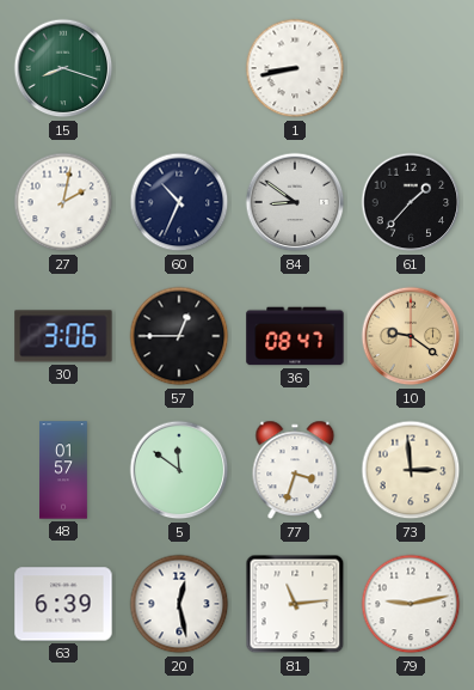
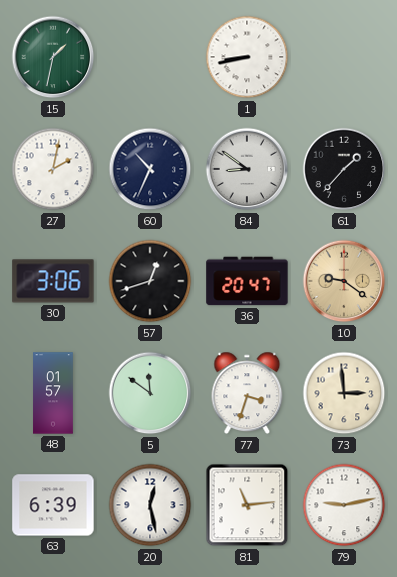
15: 8:18 -> 1:32 (53, 57)
57: 12:45 -> 12:42 (150, 281)
36: 08:47 -> 20:47 (247, 281)
